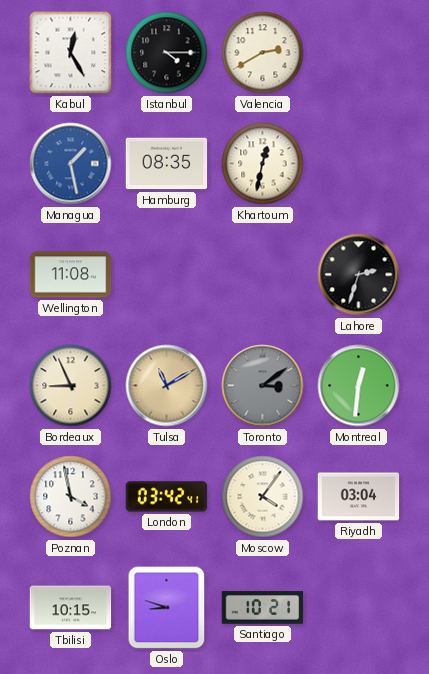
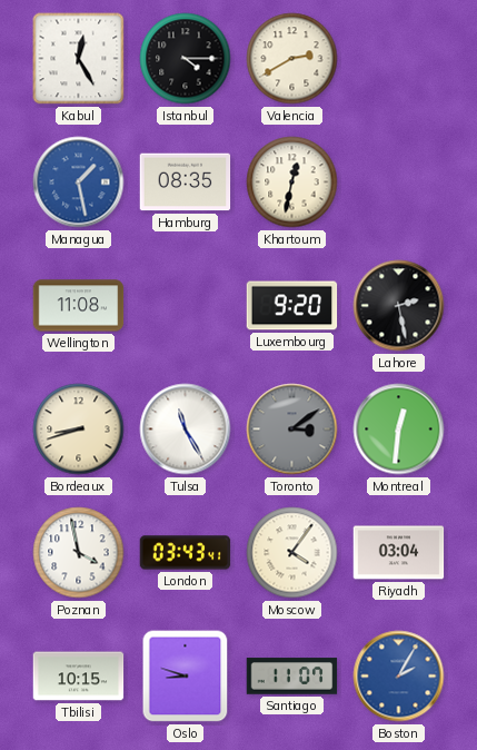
Luxembourg: none -> 9:20 (292, 306)
Lahore: 2:33 -> 2:28 (399, 306)
Bordeaux: 8:56 -> 8:42 (79, 430)
Tulsa: 11:10 -> 11:25 (186, 430)
Tulsa dial: champagne -> white (186, 430)
London: 03:42 -> 03:43 (186, 553)
Santiago: 10:21 -> 11:07 (292, 677)
Boston: none -> 2:05 (399, 677)
